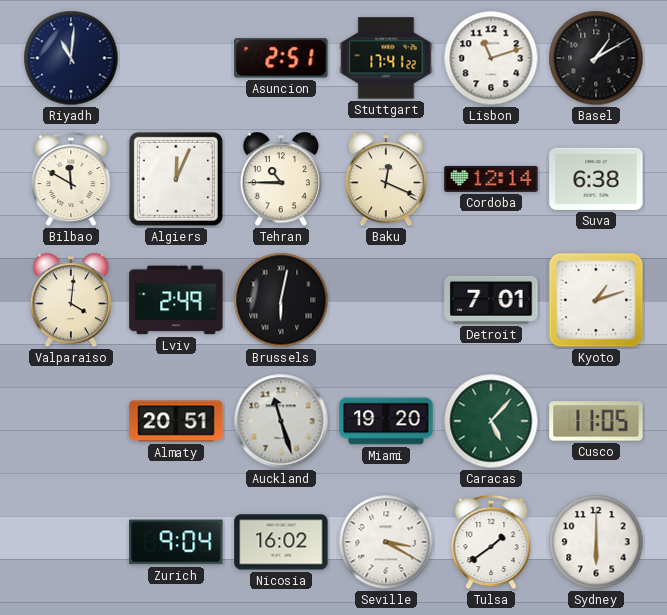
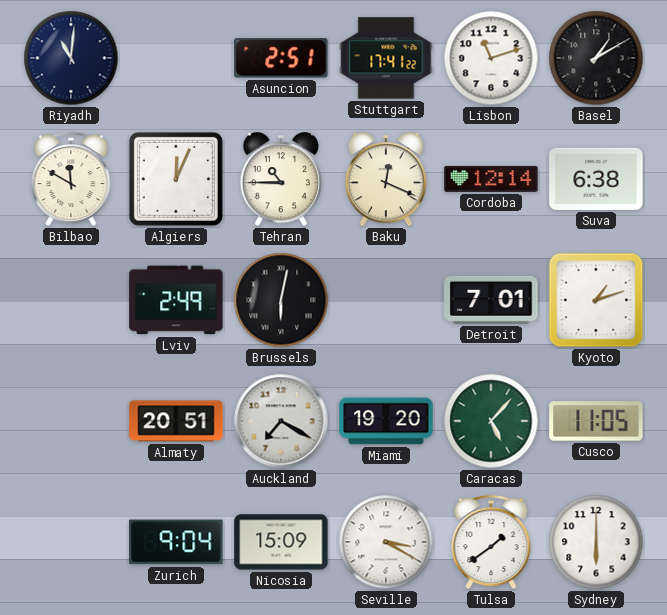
Valparaiso: 4:01 -> none (71, 301)
Auckland: 11:27 -> 7:20 (281, 421)
Nicosia: 16:02 -> 15:09 (281, 542)
